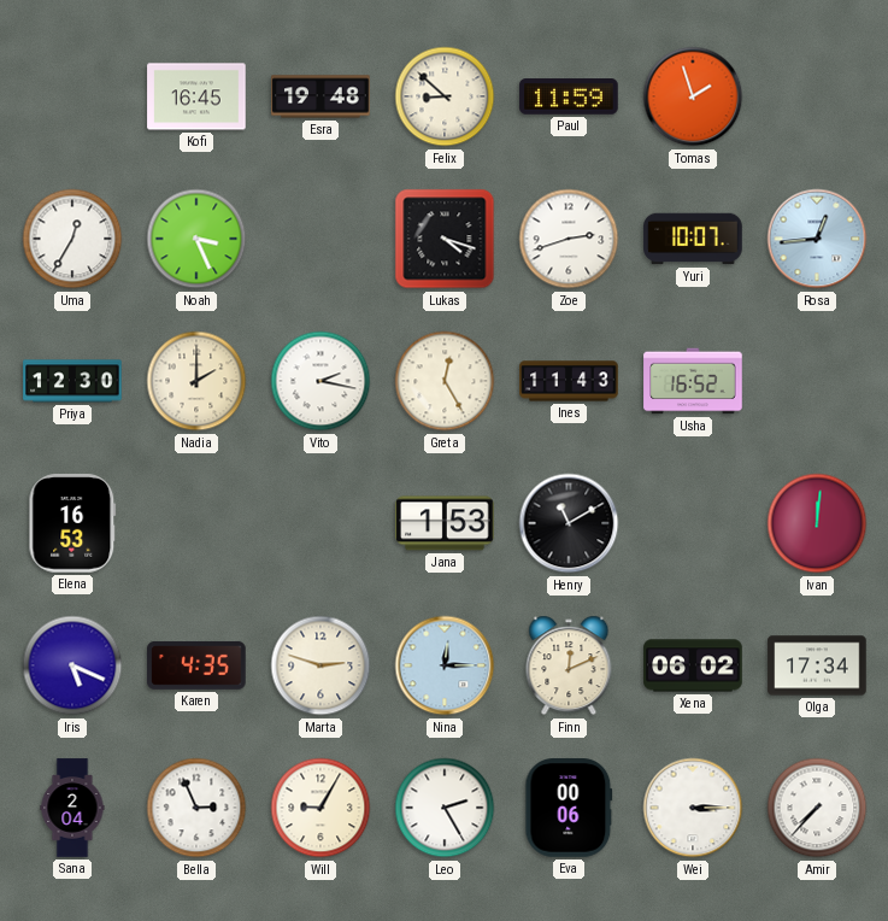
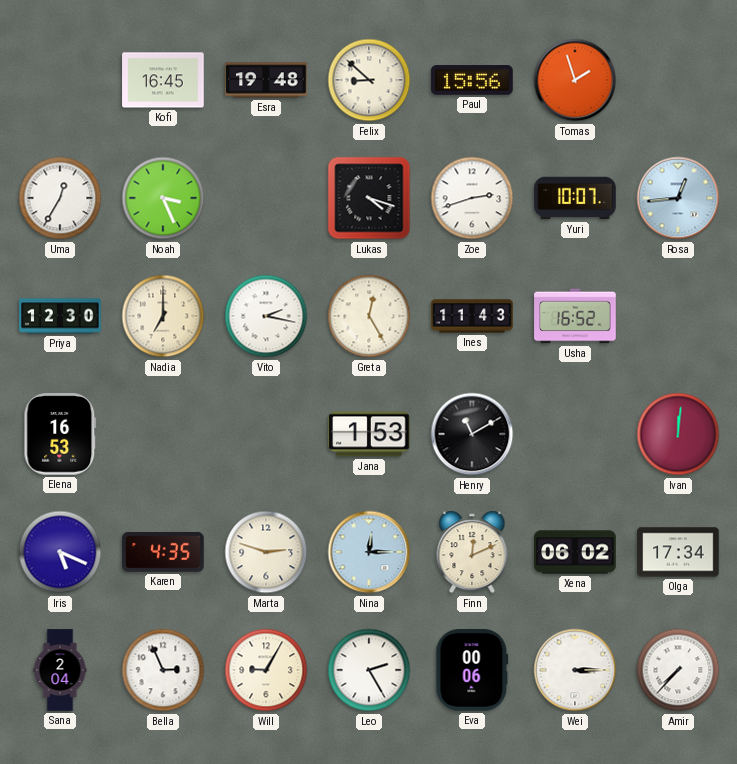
Paul: 11:59 -> 15:56 (472, 80)
Nadia: 2:00 -> 7:00 (163, 316)
